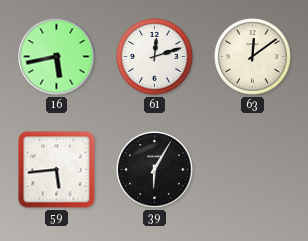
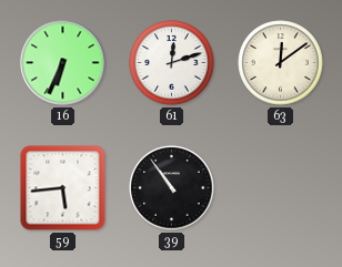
16: 5:43 -> 6:34 (63, 63)
39: 6:05 -> 10:54 (172, 188)
